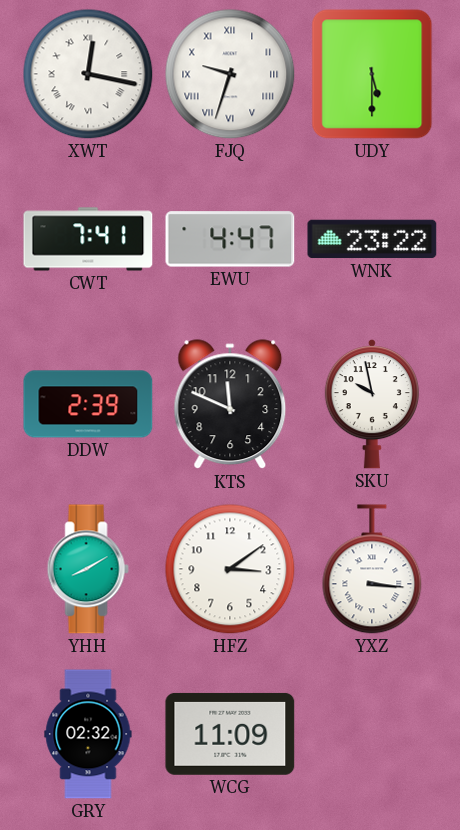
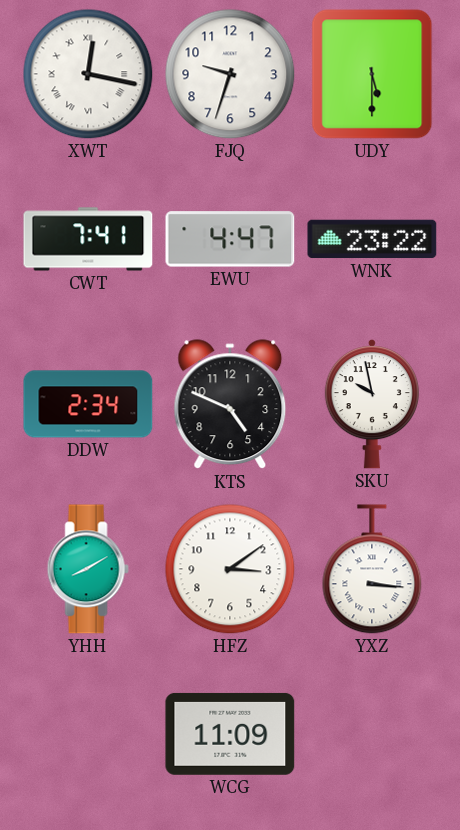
FJQ numerals: Roman -> Arabic (230, 74)
DDW: 2:39 -> 2:34 (88, 404)
KTS: 11:49 -> 4:49 (230, 405)
GRY: 02:32 -> none (88, 734)
